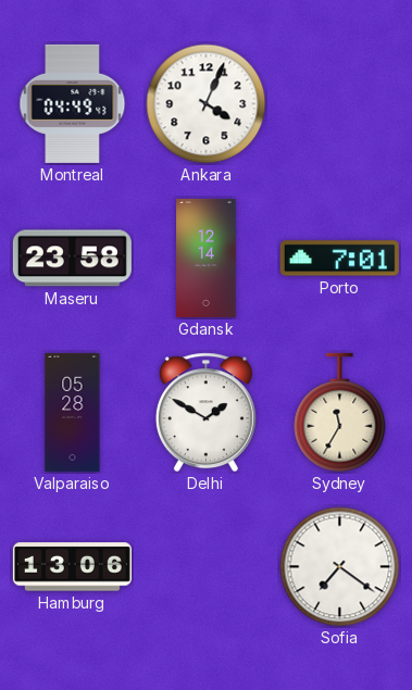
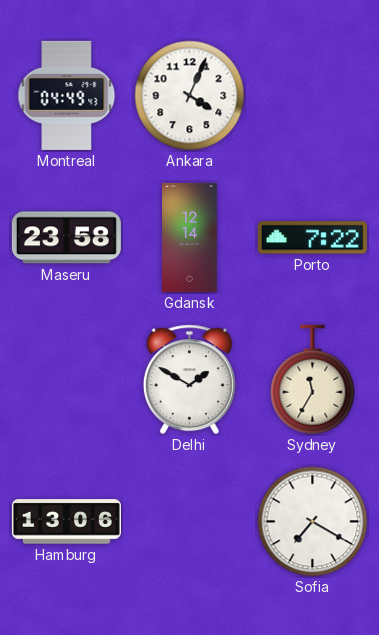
Porto: 7:01 -> 7:22 (312, 238)
Valparaiso: 05:28 -> none (73, 412)
Sofia: 7:21 -> 7:20 (313, 522)
